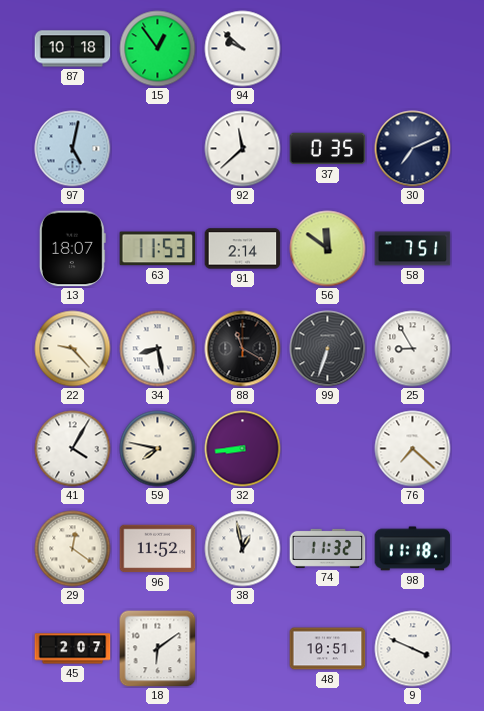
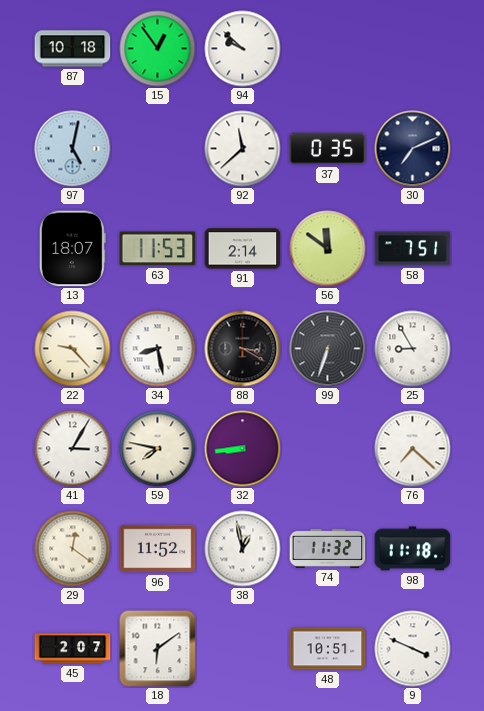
88: 11:20 -> 3:20 (243, 349)
41: 4:05 -> 3:05 (73, 449)
